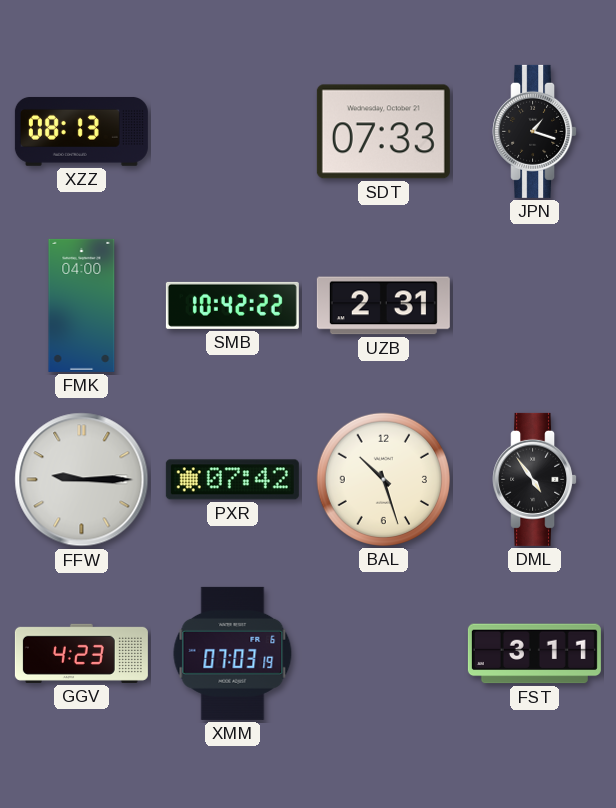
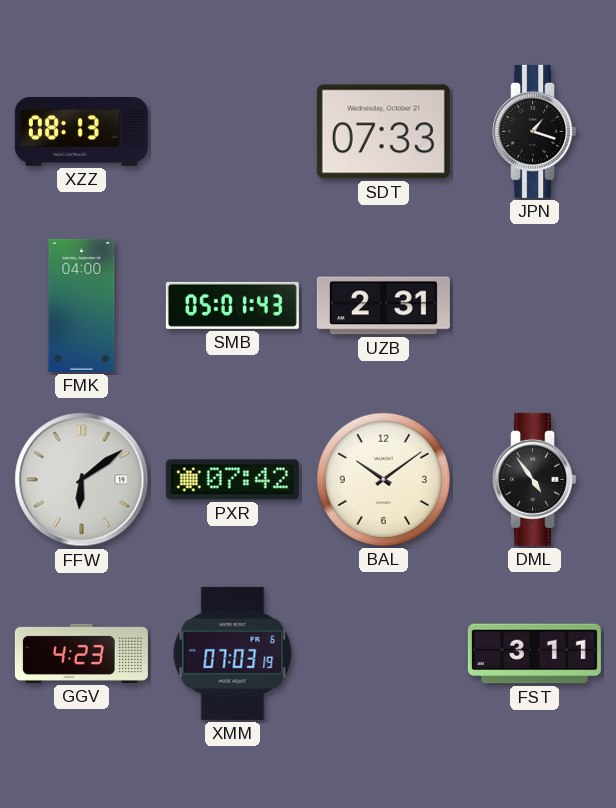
SMB: 10:42 -> 05:01 (232, 305)
FFW: 9:15 -> 6:09 (82, 480)
BAL: 10:27 -> 10:09 (383, 479)
